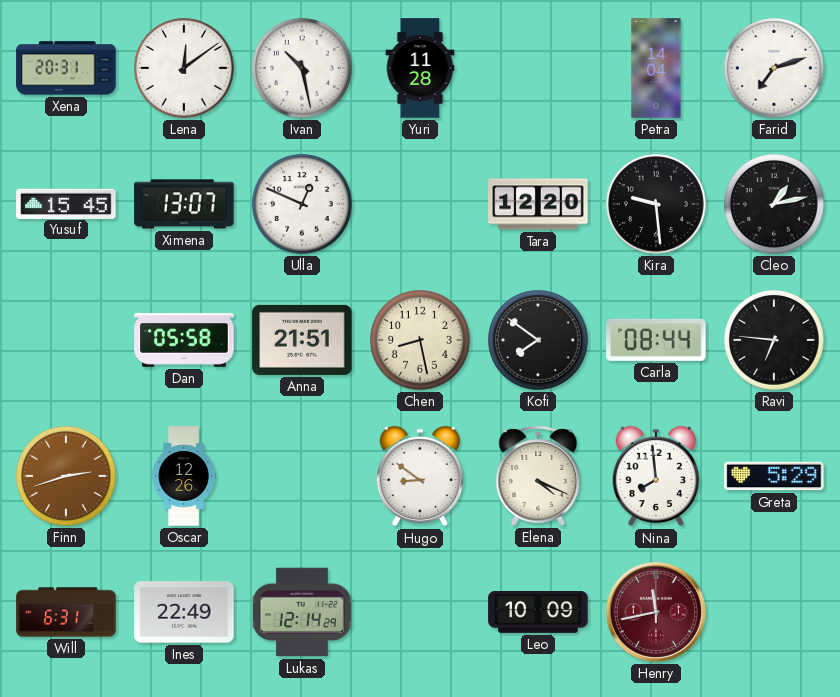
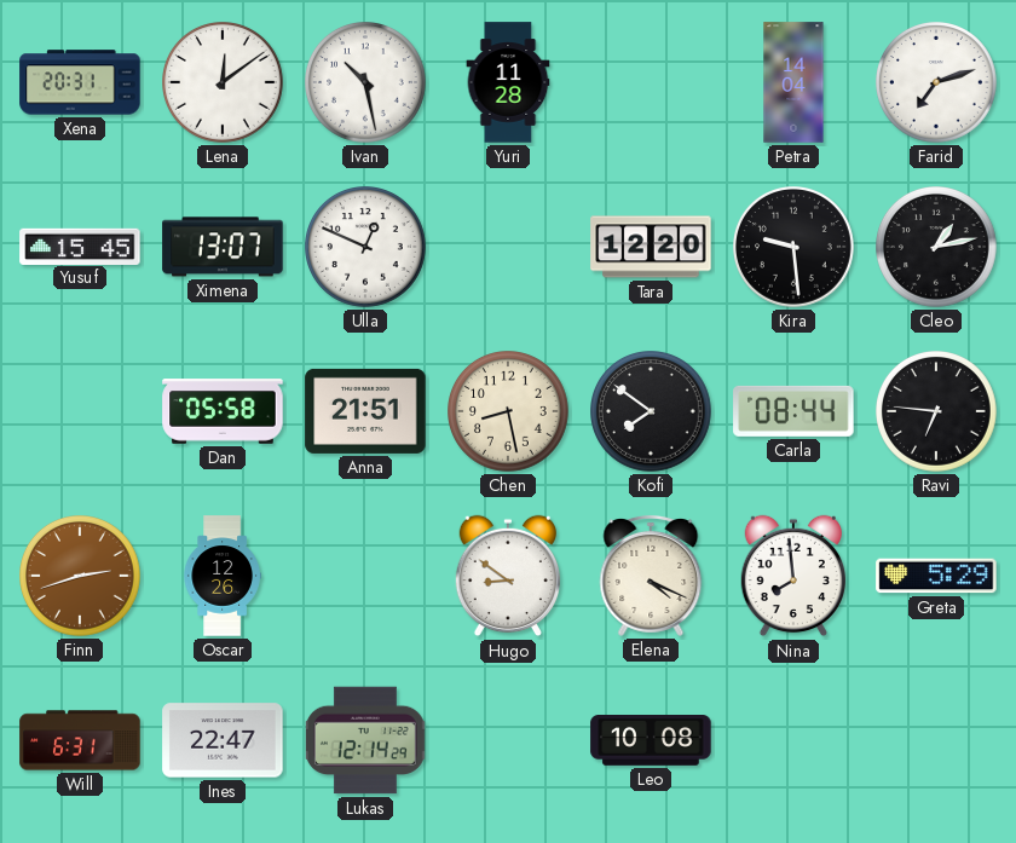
Ines: 22:49 -> 22:47 (223, 740)
Leo: 10:09 -> 10:08 (651, 741)
Henry: 11:43 -> none (656, 612)
